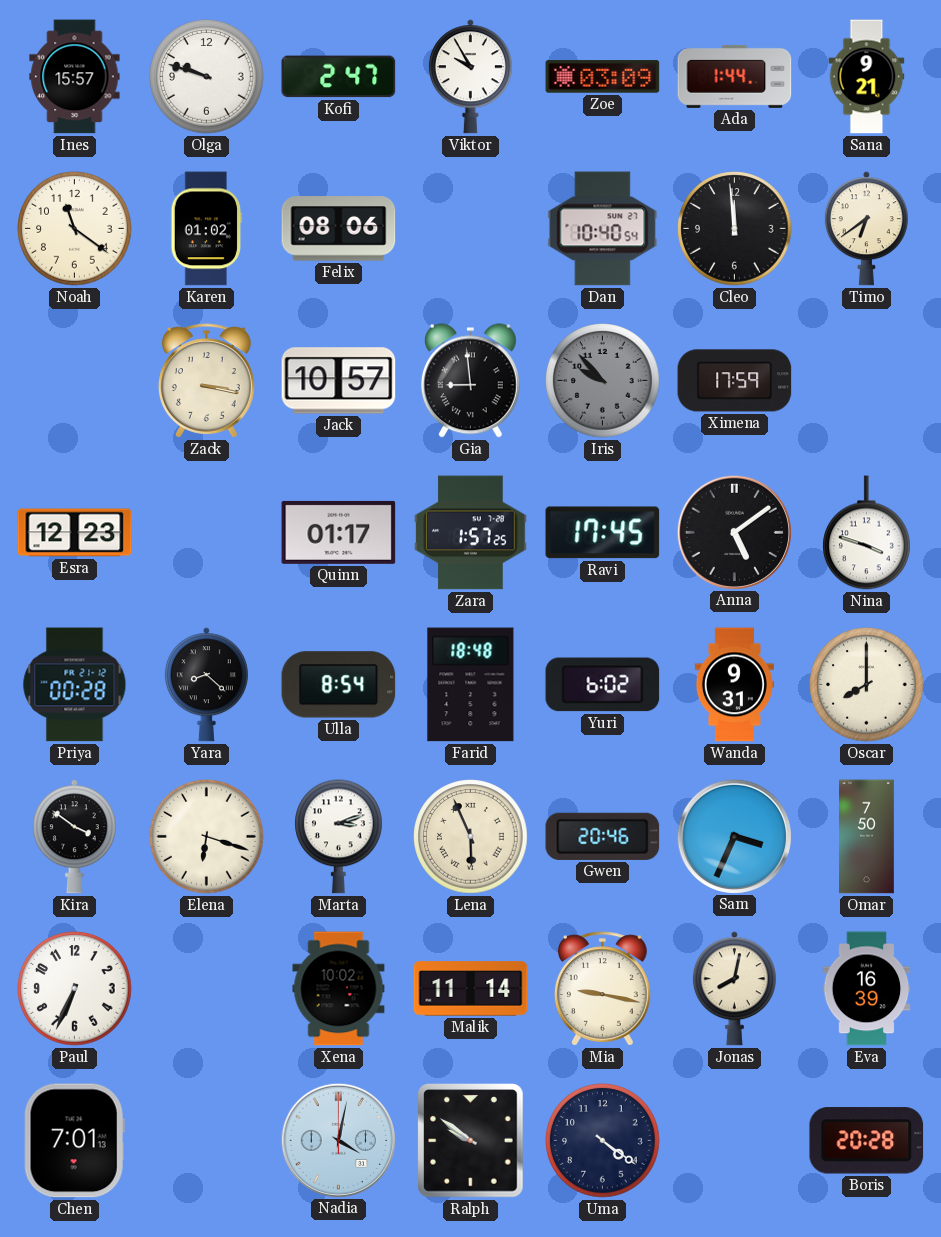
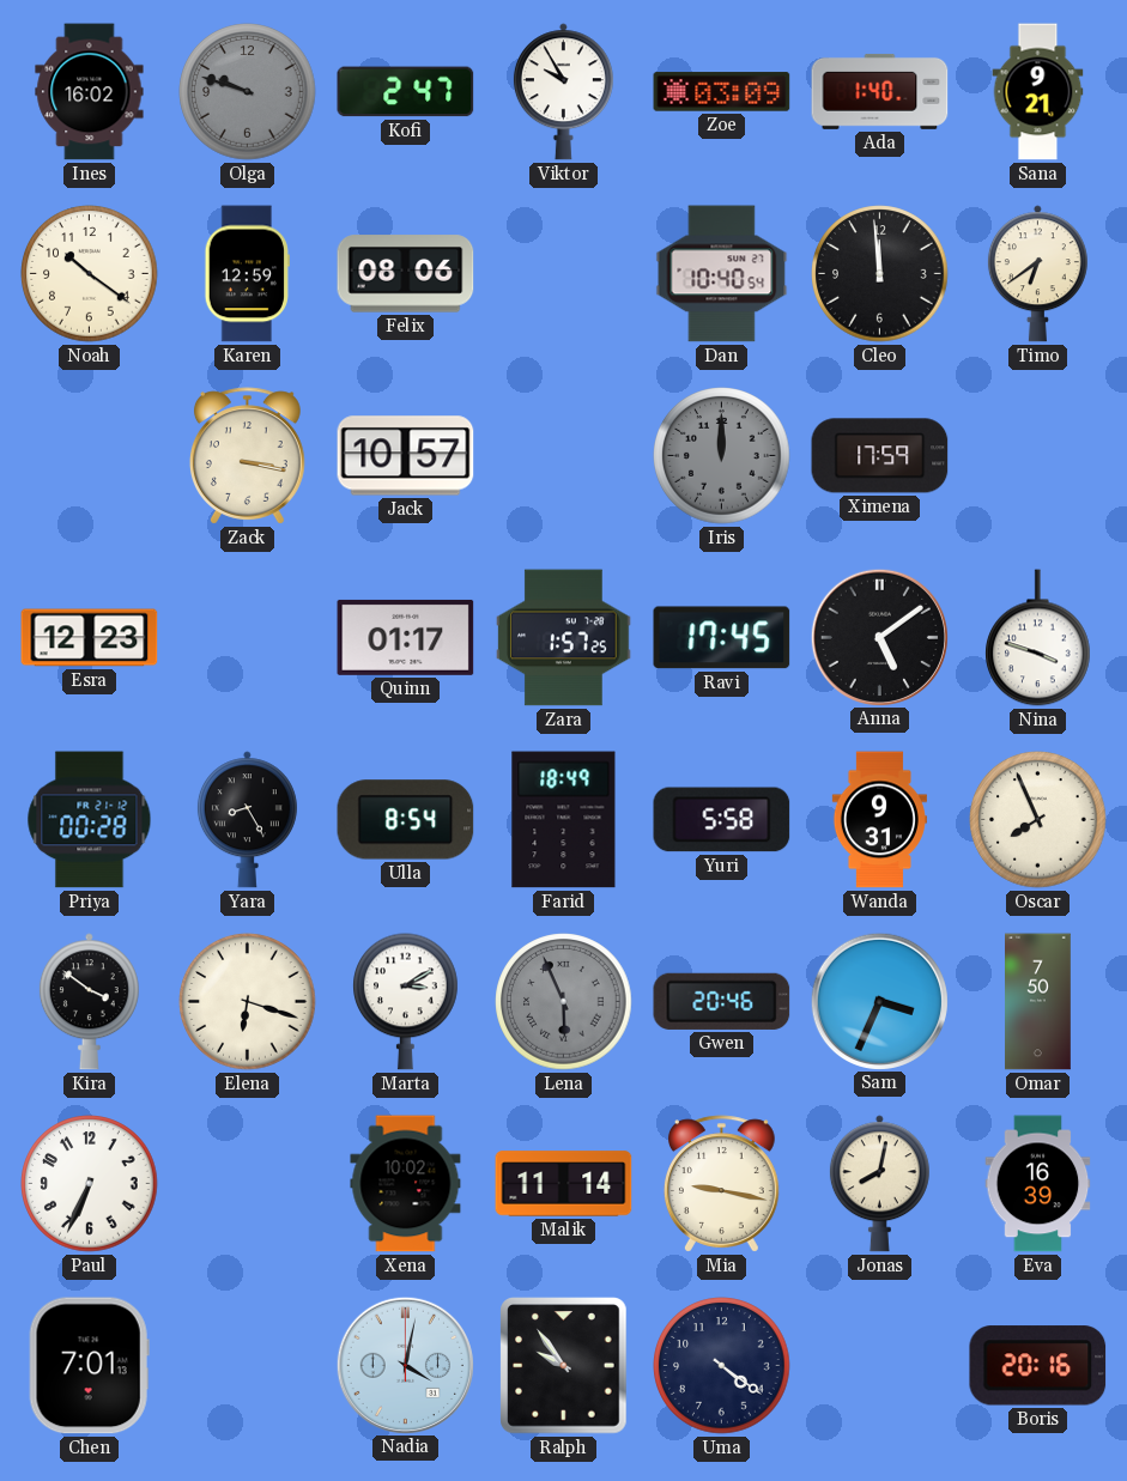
Ines: 15:57 -> 16:02 (90, 92)
Olga dial: white -> grey (248, 92)
Ada: 1:44 -> 1:40 (880, 91)
Noah: 11:21 -> 10:21 (90, 274)
Karen: 01:02 -> 12:59 (247, 274)
Gia: 8:59 -> none (470, 381)
Iris: 9:53 -> 12:00 (722, 456)
Yara: 8:22 -> 8:25 (247, 820)
Farid: 18:48 -> 18:49 (564, 820)
Yuri: 6:02 -> 5:58 (722, 820)
Oscar: 8:00 -> 7:56 (1038, 820)
Marta: 3:12 -> 3:10 (406, 1002)
Lena dial: cream -> grey (564, 1002)
Ralph: 9:51 -> 9:54 (564, 1366)
Boris: 20:28 -> 20:16 (1038, 1366)
